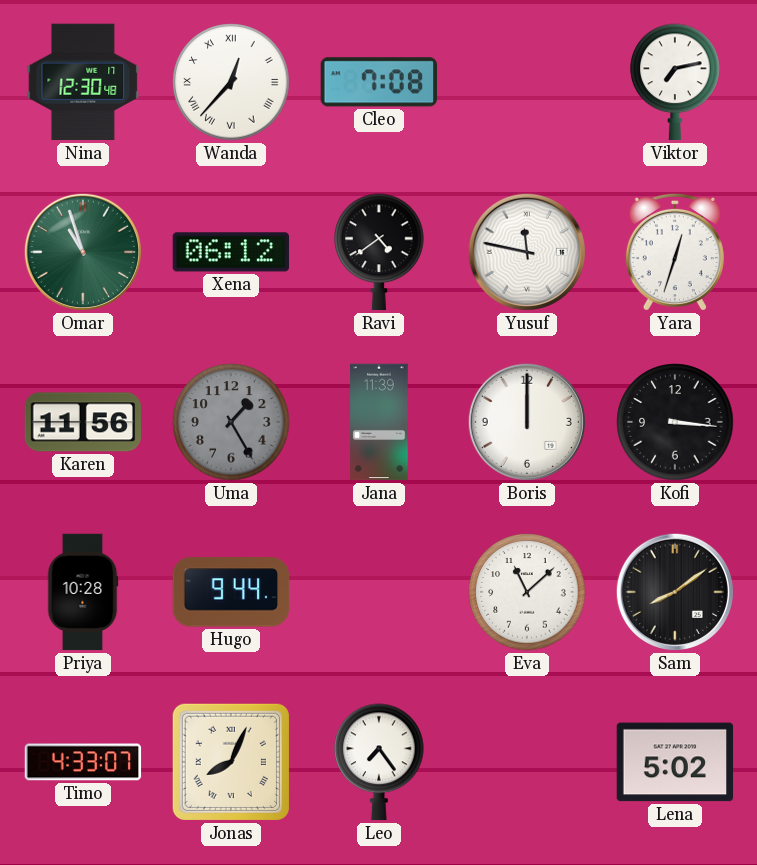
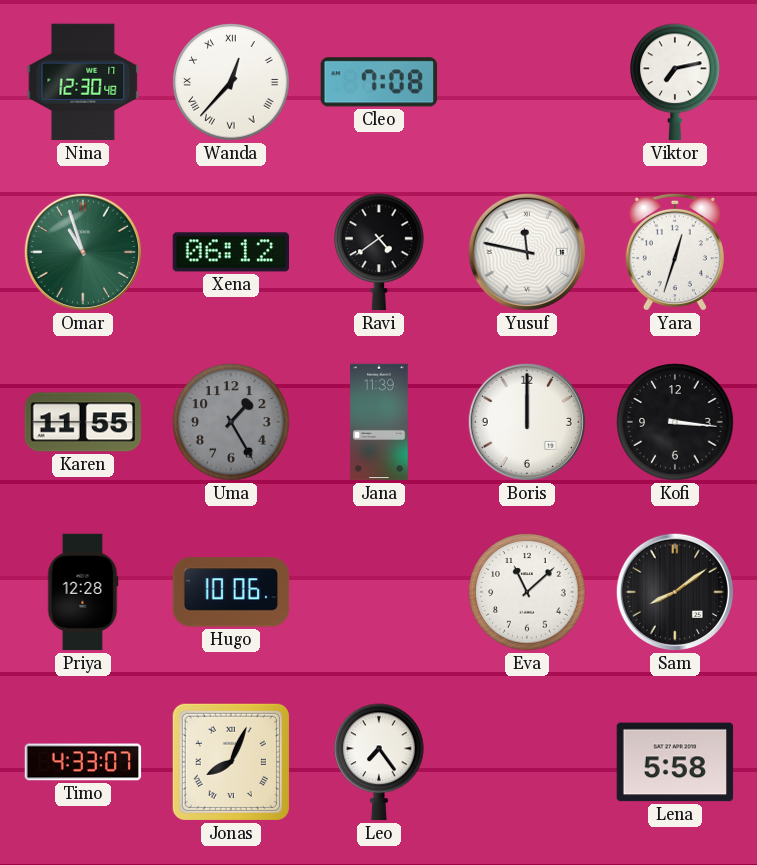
Karen: 11:56 -> 11:55 (83, 422)
Priya: 10:28 -> 12:28 (83, 592)
Hugo: 9:44 -> 10:06 (231, 592)
Lena: 5:02 -> 5:58 (675, 762)
